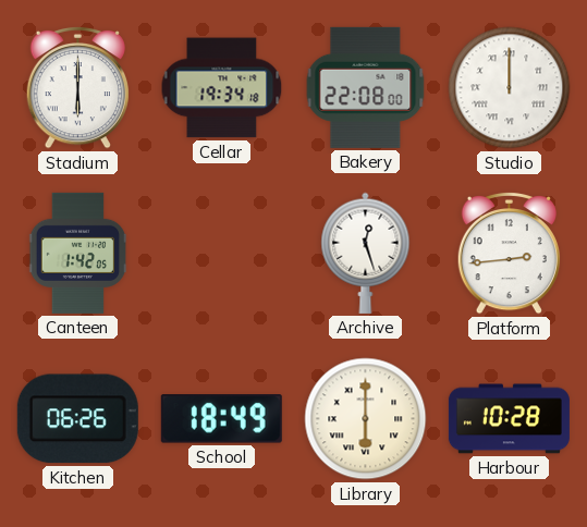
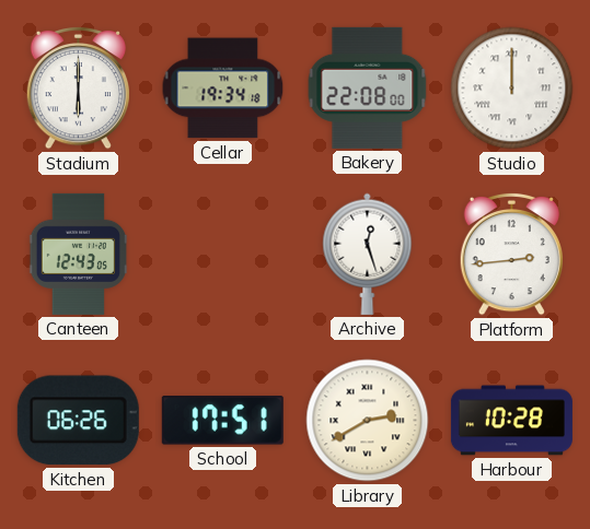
Canteen: 1:42 -> 12:43 (79, 254)
School: 18:49 -> 17:51 (222, 421)
Library: 6:00 -> 2:40 (368, 421)
